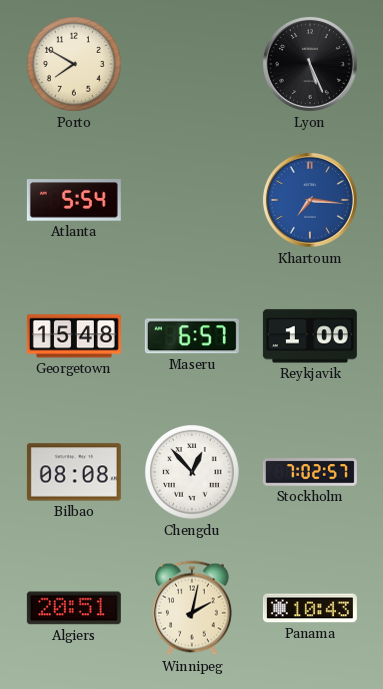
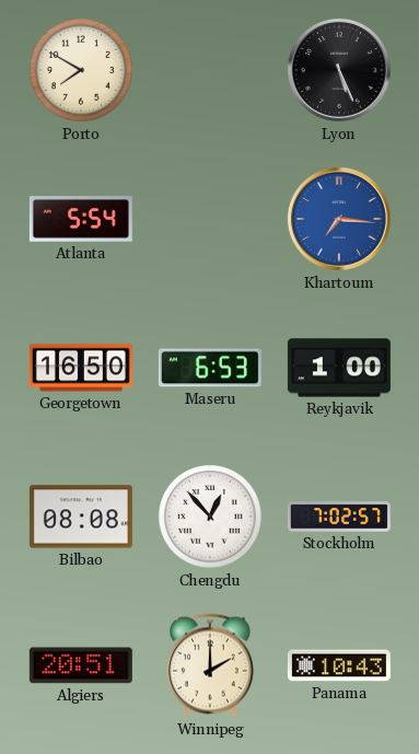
Georgetown: 15:48 -> 16:50 (81, 368)
Maseru: 6:57 -> 6:53 (210, 368)
Winnipeg: 2:02 -> 2:00 (211, 665)
